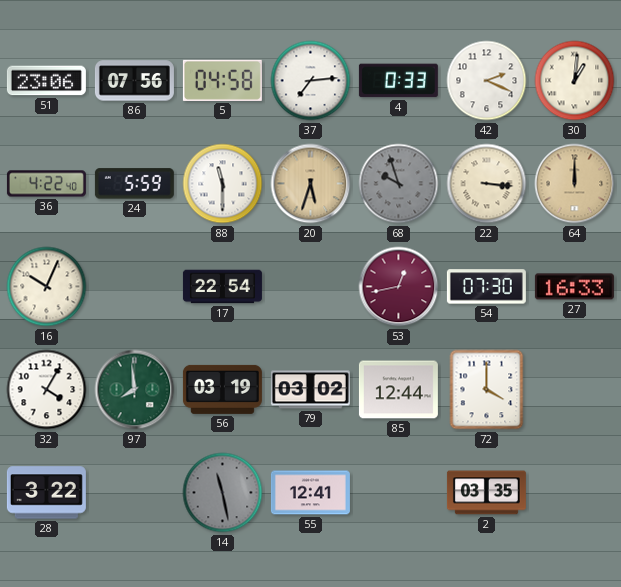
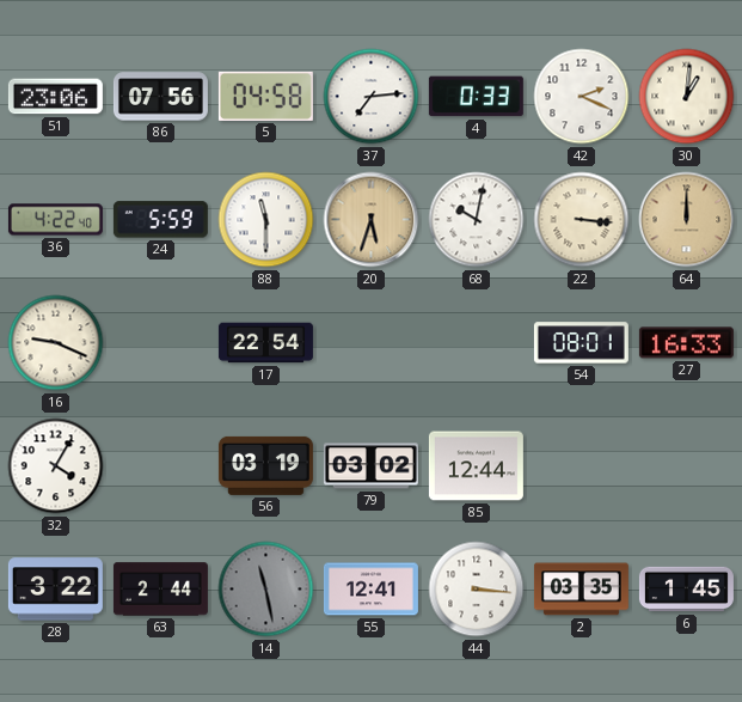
68: 9:57 -> 10:02 (477, 220)
68 dial: grey -> white (477, 220)
16: 10:04 -> 9:19 (56, 343)
53: 12:43 -> none (399, 287)
54: 07:30 -> 08:01 (581, 343)
97: 7:59 -> none (135, 390)
72: 4:00 -> none (487, 390)
63: none -> 2:44 (160, 590)
44: none -> 3:16 (477, 590)
6: none -> 1:45 (686, 590)
